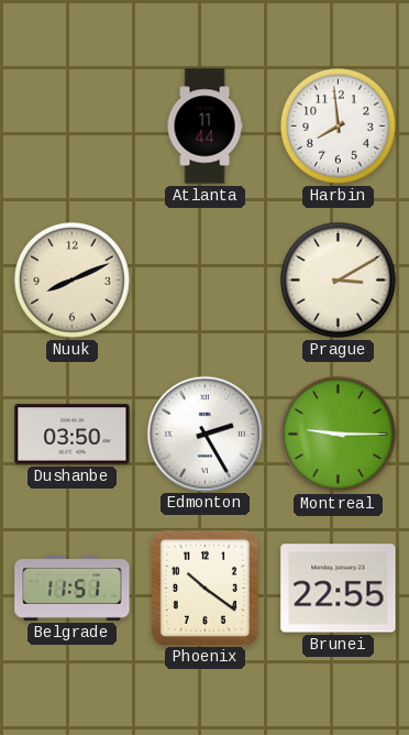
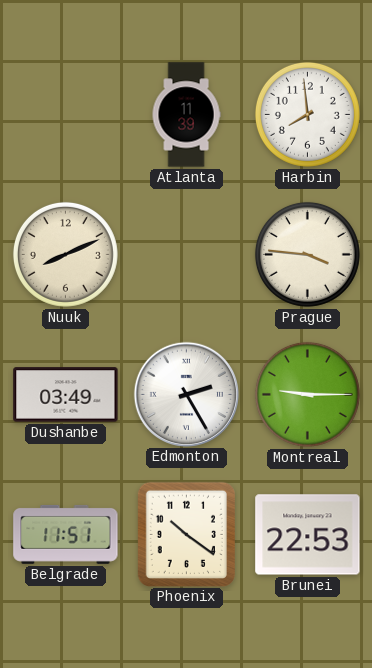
Atlanta: 11:44 -> 11:39 (186, 115)
Prague: 3:10 -> 3:46 (307, 254)
Dushanbe: 03:50 -> 03:49 (66, 395)
Brunei: 22:55 -> 22:53 (308, 535)
